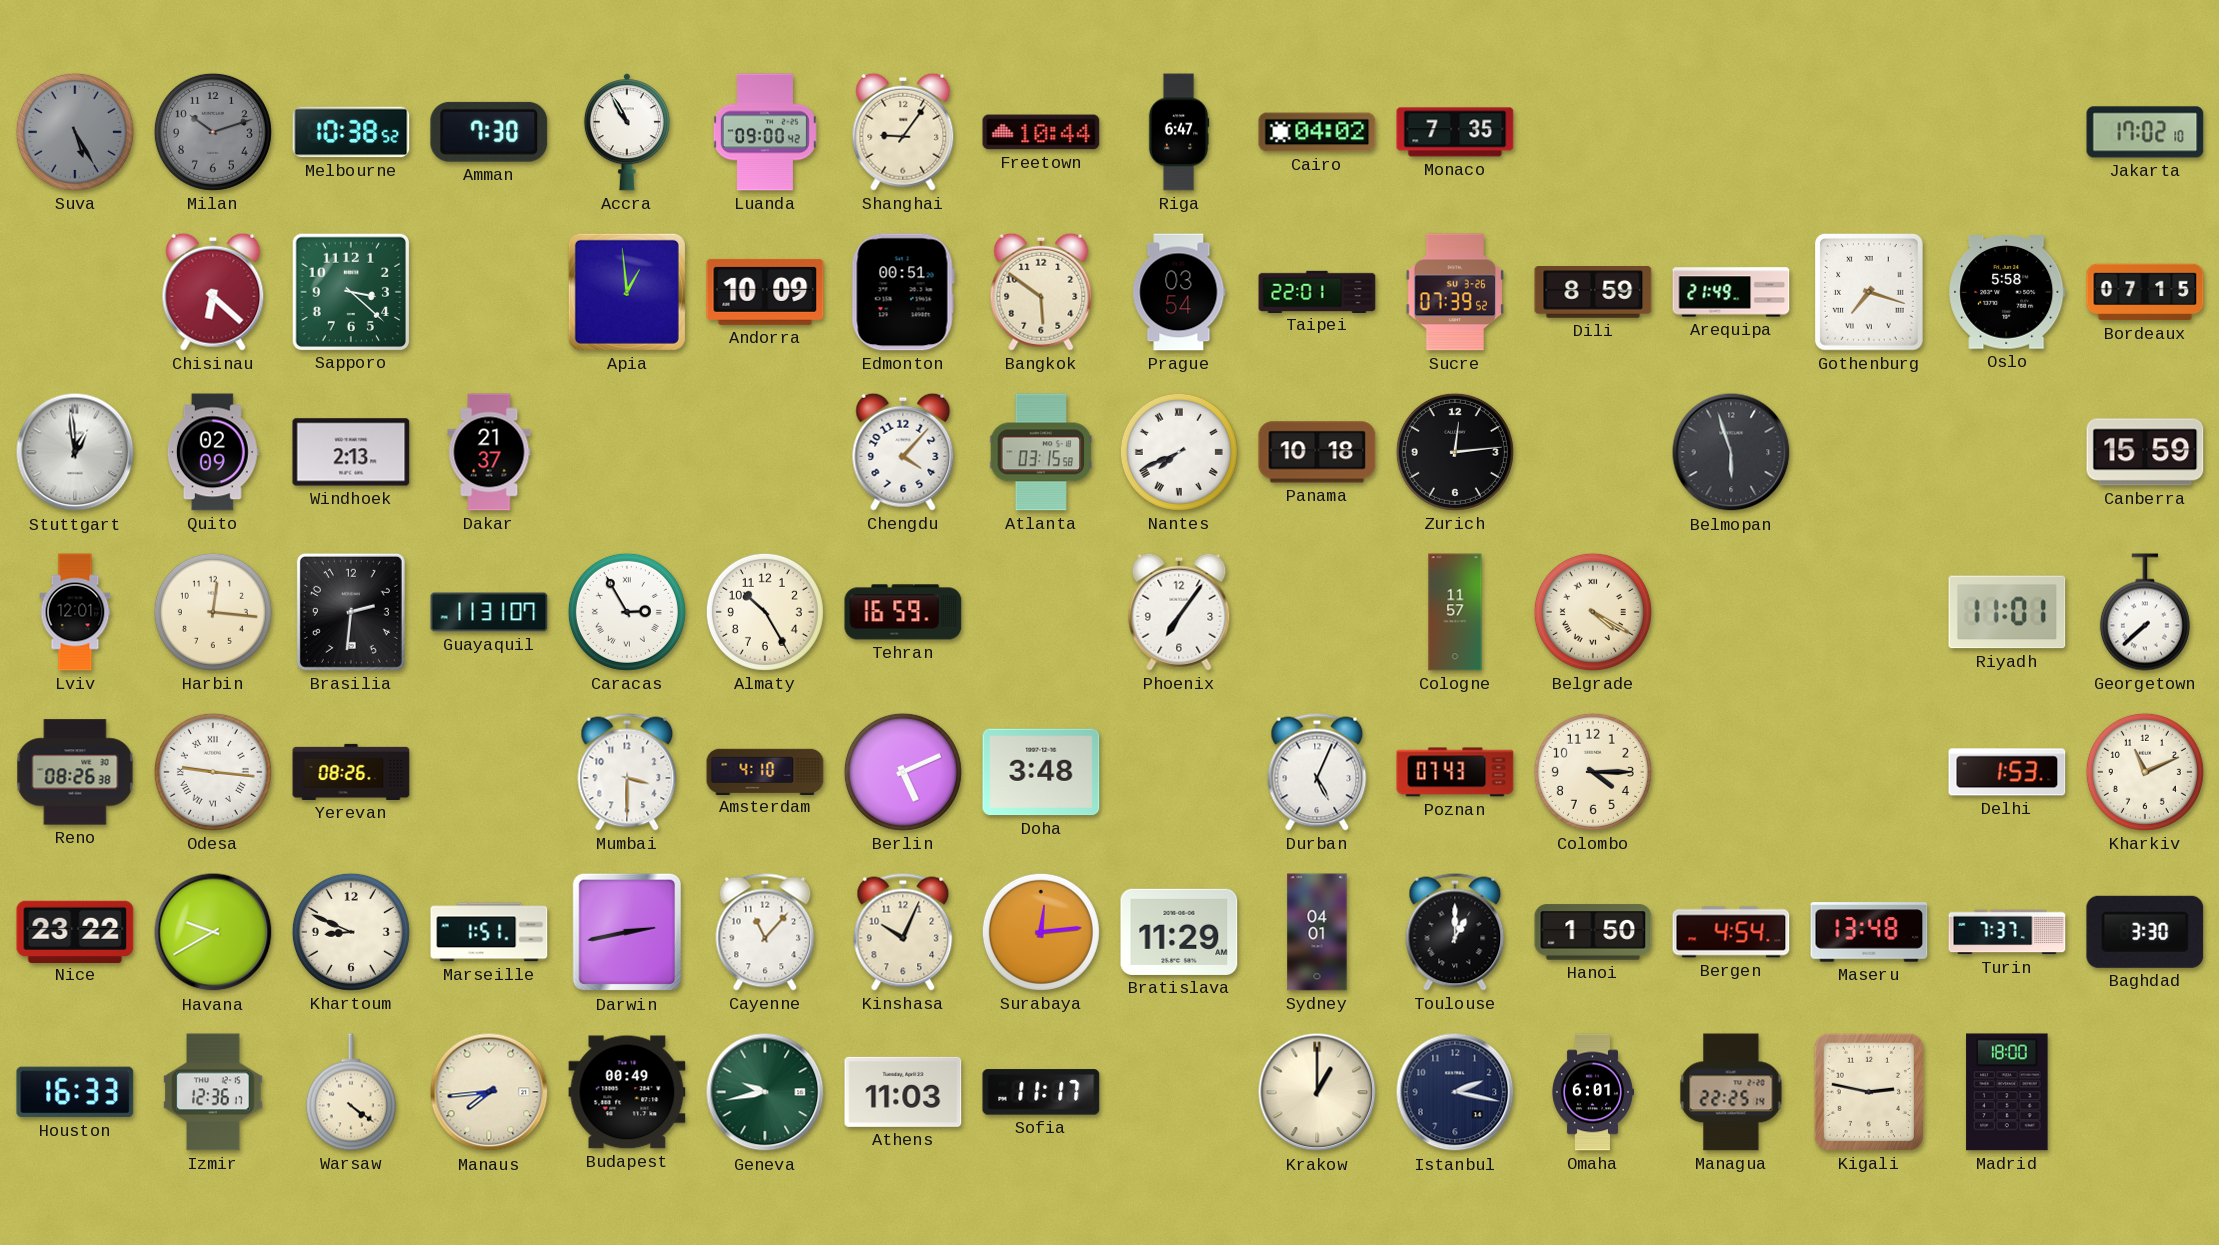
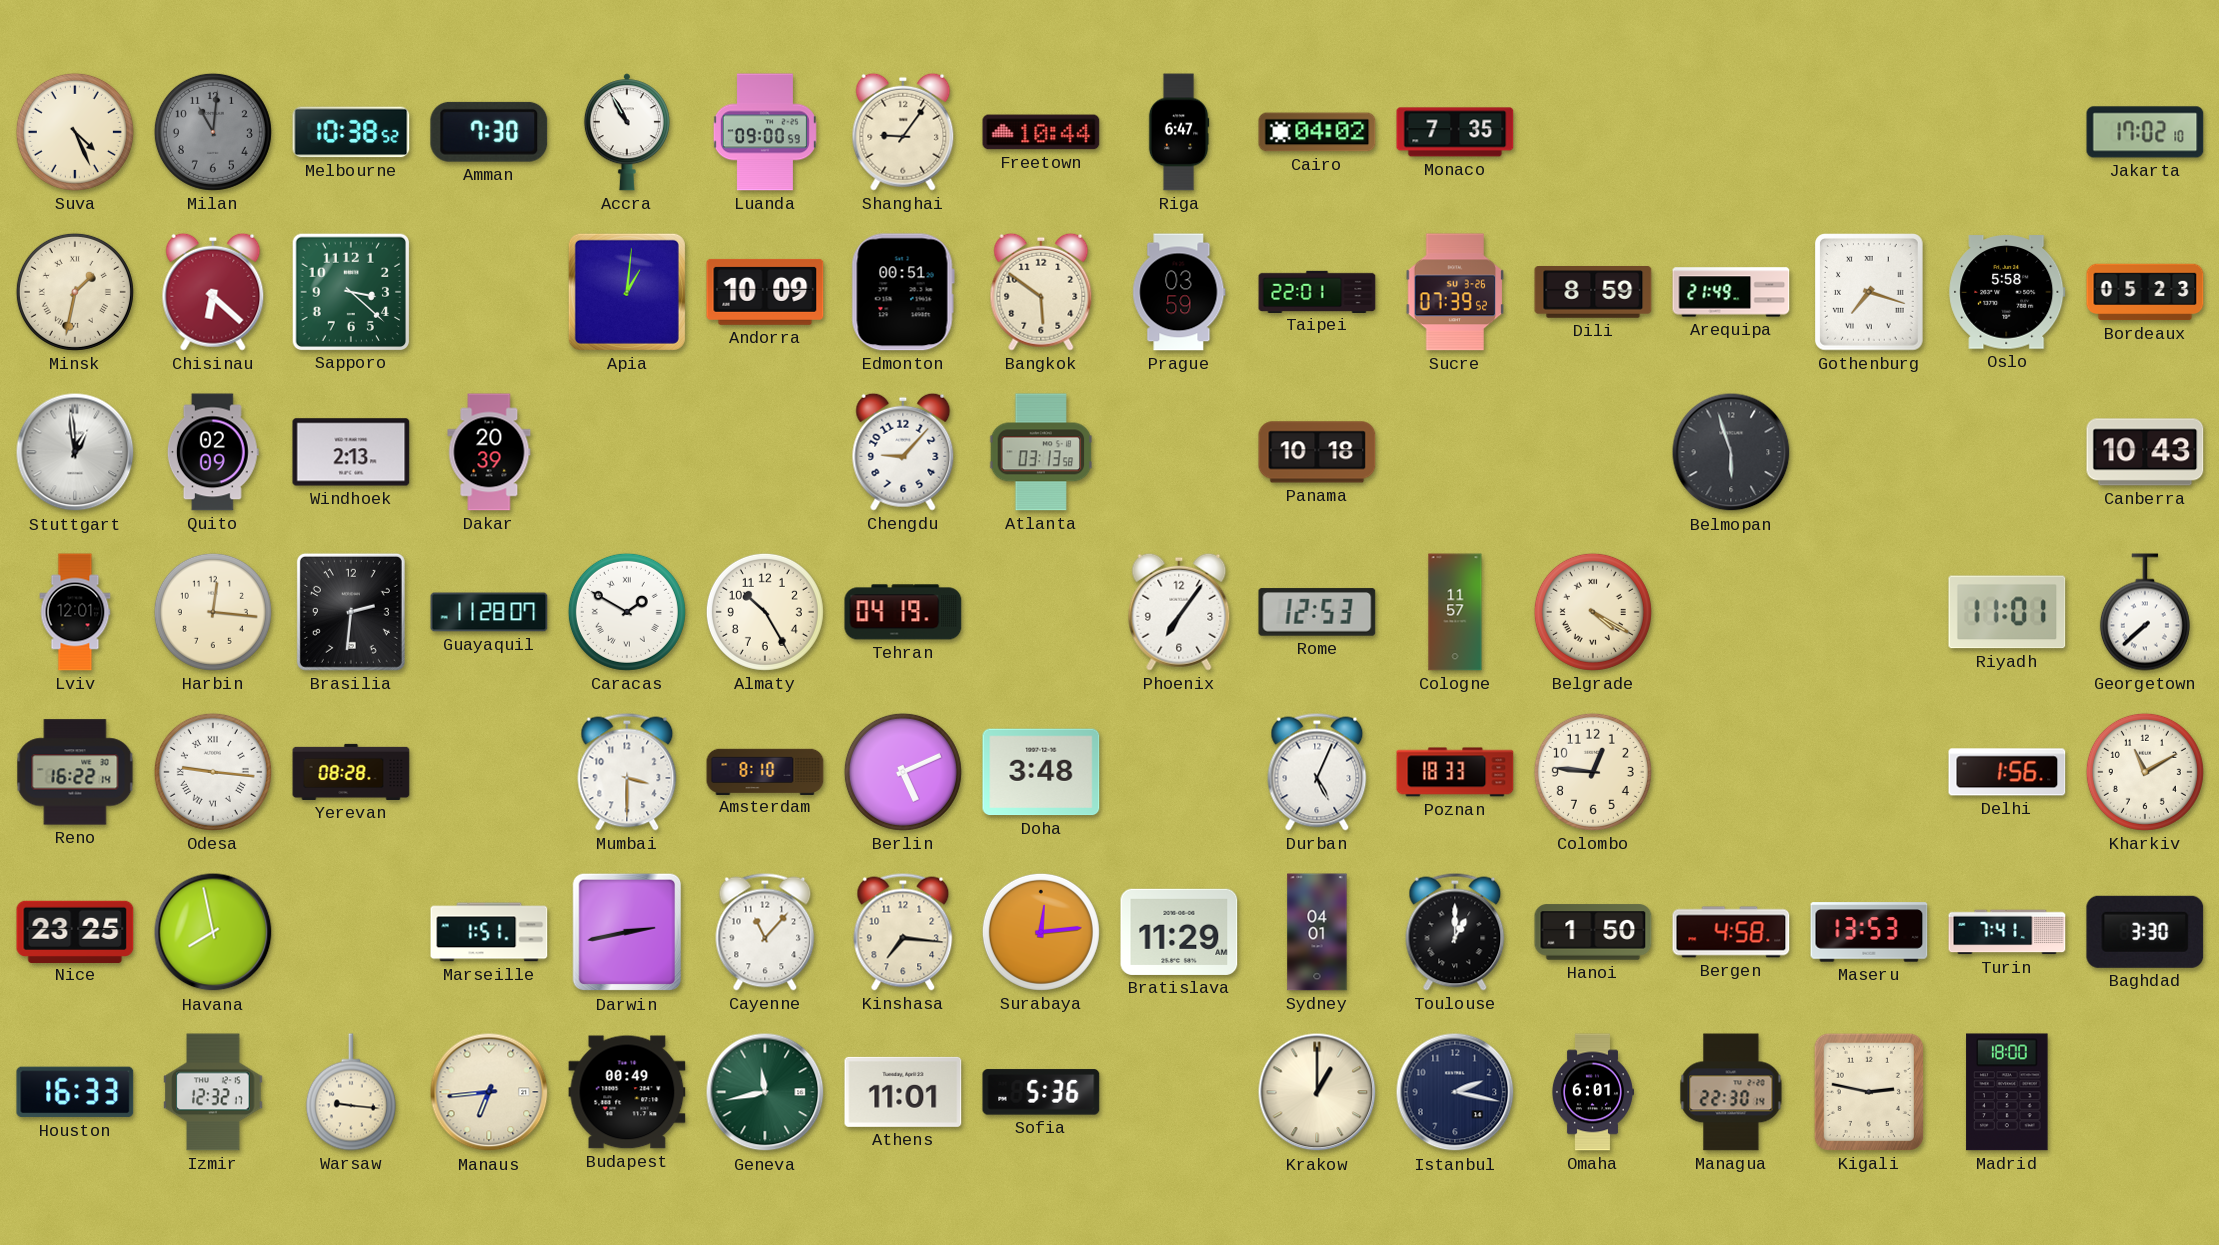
Suva: 5:25 -> 4:26 (75, 132)
Suva dial: grey -> cream (75, 132)
Milan: 10:12 -> 11:01 (213, 132)
Luanda: 09:00:42 -> 09:00:59 (765, 132)
Minsk: none -> 1:32 (75, 292)
Apia: 12:59 -> 1:01 (627, 292)
Prague: 03:54 -> 03:59 (1179, 292)
Bordeaux: 07:15 -> 05:23 (2145, 292)
Dakar: 21:37 -> 20:39 (489, 452)
Chengdu: 4:07 -> 9:07 (903, 452)
Atlanta: 03:15 -> 03:13 (1041, 452)
Nantes: 7:41 -> none (1179, 452)
Zurich: 12:14 -> none (1455, 452)
Canberra: 15:59 -> 10:43 (2145, 452)
Guayaquil: 11:31 -> 11:28 (489, 612)
Caracas: 2:55 -> 1:50 (627, 612)
Tehran: 16:59 -> 04:19 (903, 612)
Rome: none -> 12:53 (1317, 612)
Reno: 08:26 -> 16:22 (75, 772)
Yerevan: 08:26 -> 08:28 (351, 772)
Amsterdam: 4:10 -> 8:10 (765, 771)
Poznan: 07:43 -> 18:33 (1455, 772)
Colombo: 4:15 -> 12:46 (1593, 772)
Delhi: 1:53 -> 1:56 (2007, 772)
Kharkiv: 11:11 -> 11:10 (2145, 772)
Nice: 23:22 -> 23:25 (75, 931)
Havana: 9:40 -> 7:58 (213, 932)
Khartoum: 8:49 -> none (351, 932)
Kinshasa: 10:04 -> 7:16 (903, 932)
Bergen: 4:54 -> 4:58 (1731, 932)
Maseru: 13:48 -> 13:53 (1869, 932)
Turin: 7:37 -> 7:41 (2007, 932)
Izmir: 12:36 -> 12:32 (213, 1092)
Warsaw: 4:21 -> 9:16 (351, 1092)
Manaus: 7:44 -> 6:44 (489, 1092)
Geneva: 9:43 -> 11:43 (765, 1092)
Athens: 11:03 -> 11:01 (903, 1092)
Sofia: 11:17 -> 5:36 (1041, 1092)
Managua: 22:25 -> 22:30 (1731, 1092)
